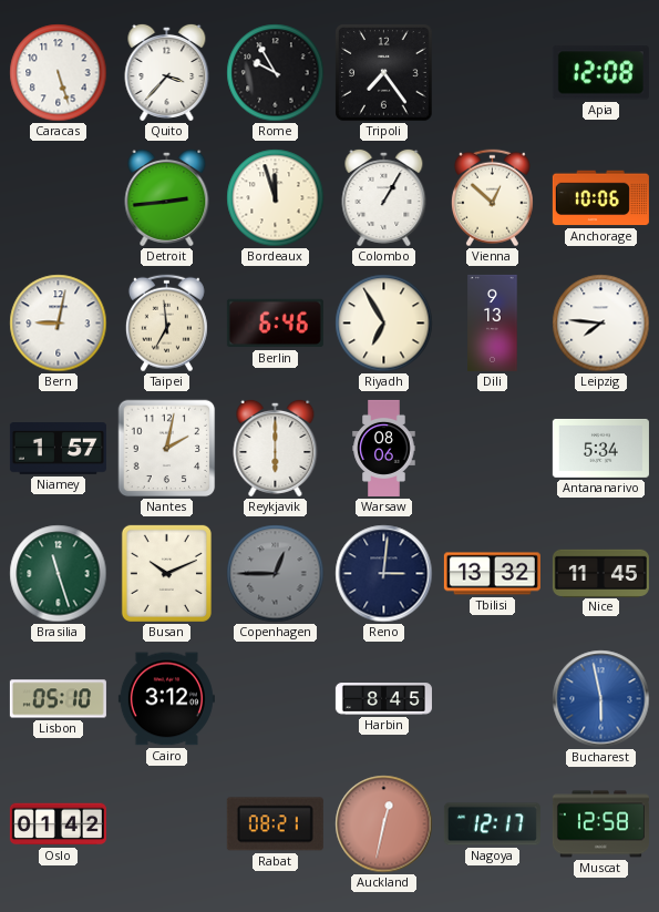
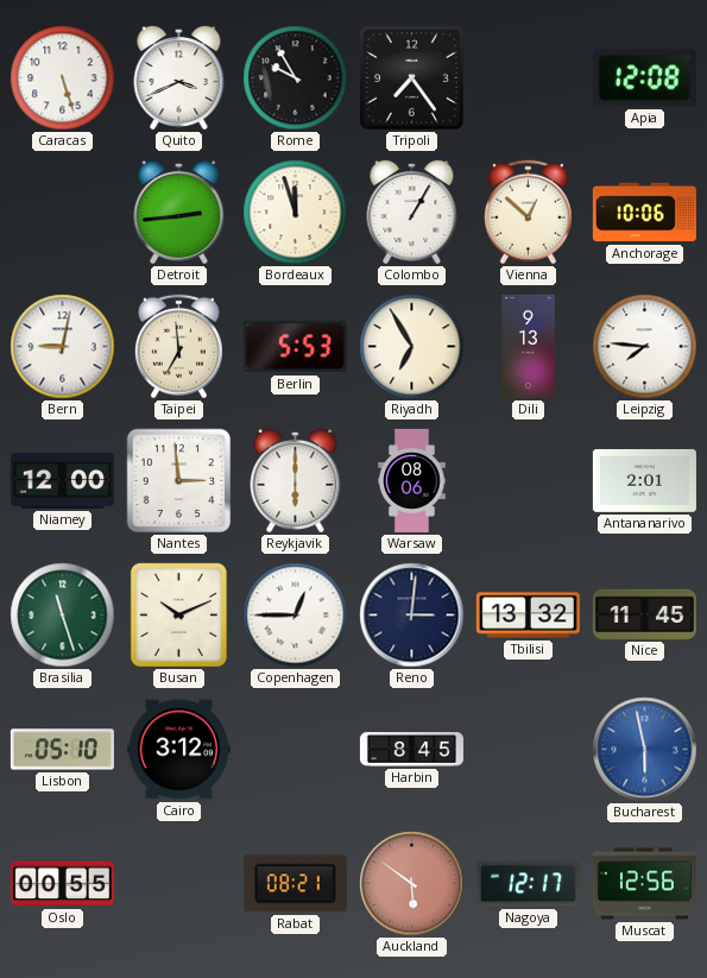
Quito: 3:37 -> 3:41 (179, 77)
Berlin: 6:46 -> 5:53 (295, 347)
Niamey: 1:57 -> 12:00 (62, 481)
Nantes: 2:02 -> 2:59 (179, 481)
Antananarivo: 5:34 -> 2:01 (644, 480)
Copenhagen dial: grey -> white (296, 616)
Oslo: 01:42 -> 00:55 (62, 884)
Auckland: 12:32 -> 5:51 (412, 884)
Muscat: 12:58 -> 12:56 (644, 884)
